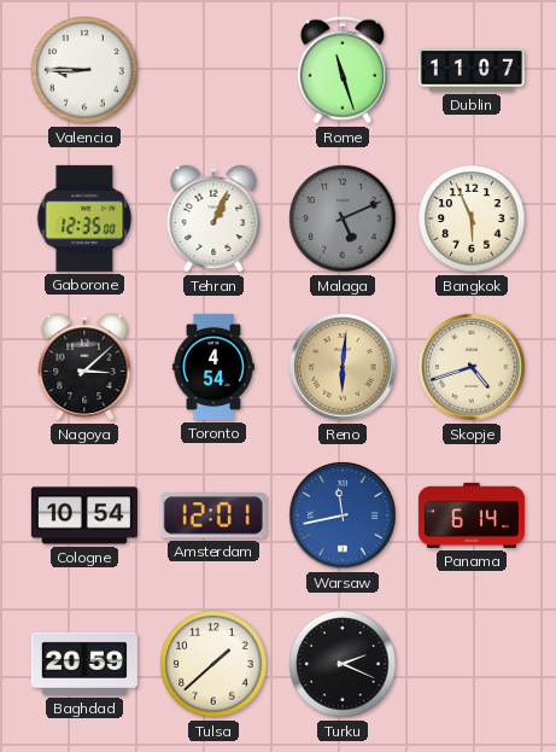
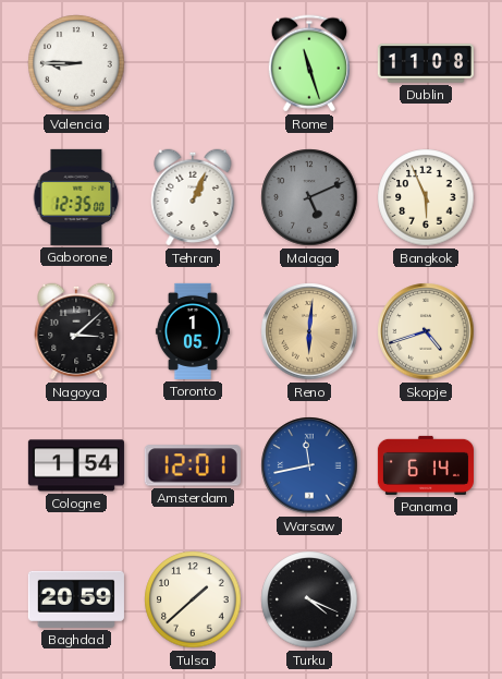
Dublin: 11:07 -> 11:08 (426, 63)
Toronto: 4:54 -> 1:05 (193, 331)
Cologne: 10:54 -> 1:54 (76, 465)
Turku: 2:19 -> 4:19 (309, 599)
